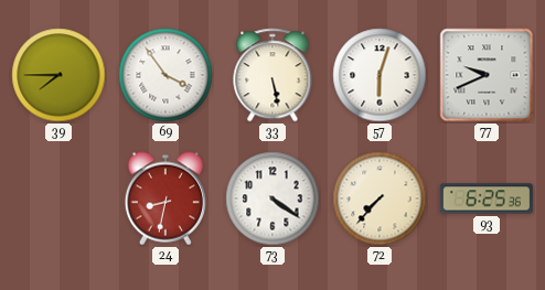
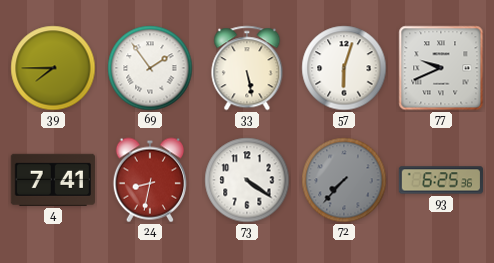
69: 3:54 -> 1:54 (150, 68)
4: none -> 7:41 (53, 180)
72 dial: cream -> grey (344, 180)
